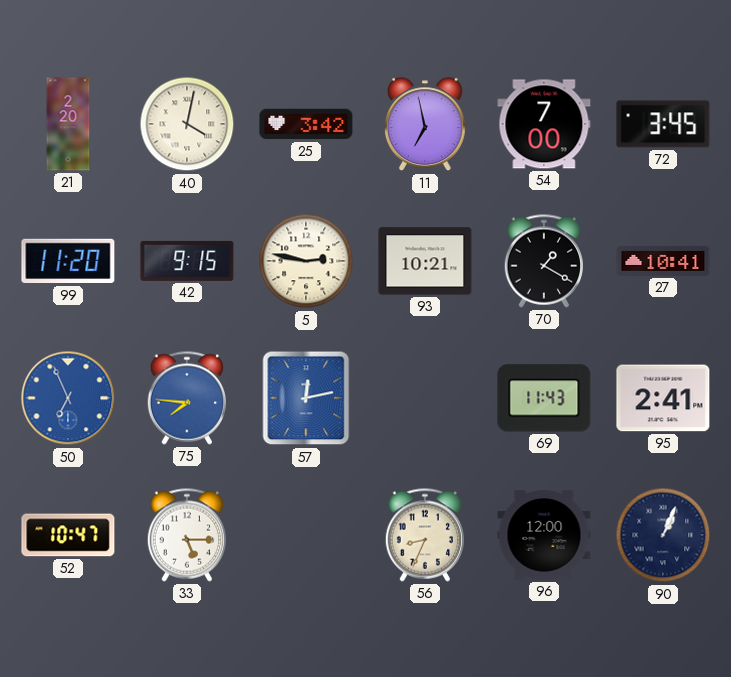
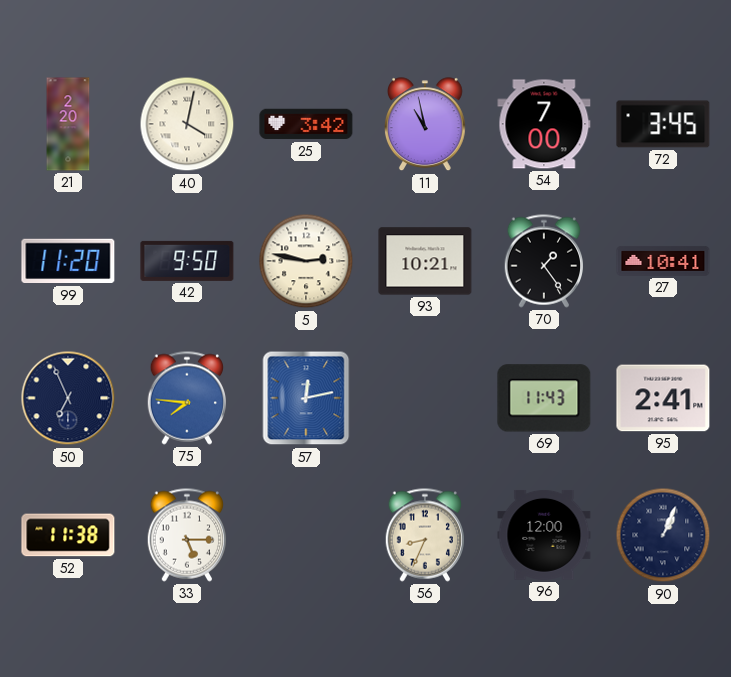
11: 6:58 -> 10:58 (425, 125)
42: 9:15 -> 9:50 (187, 261)
70: 1:20 -> 1:24 (544, 261)
50 dial: blue -> navy (68, 398)
52: 10:47 -> 11:38 (68, 535)
